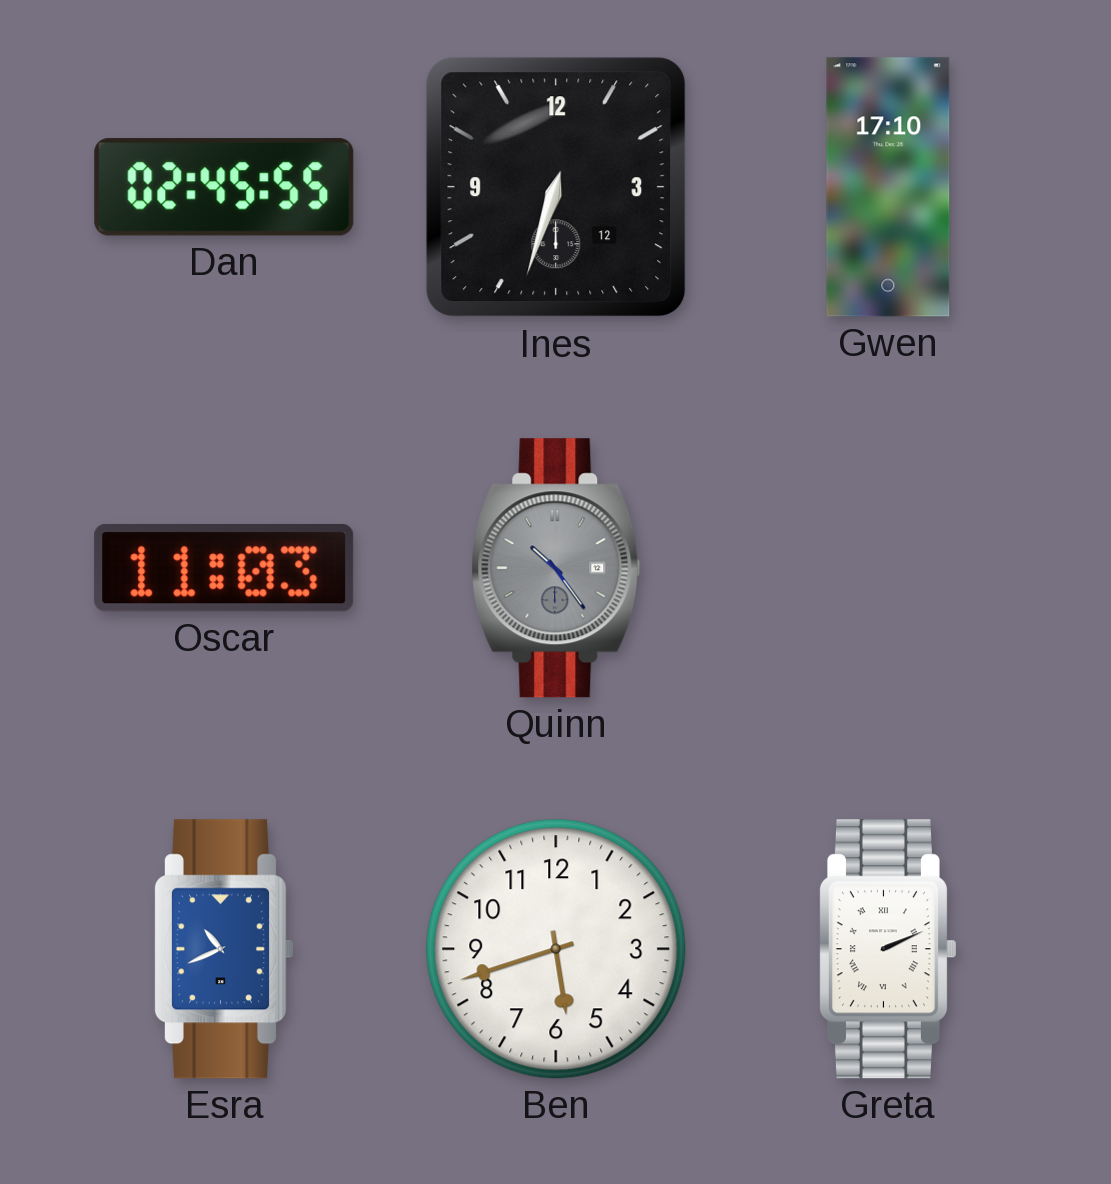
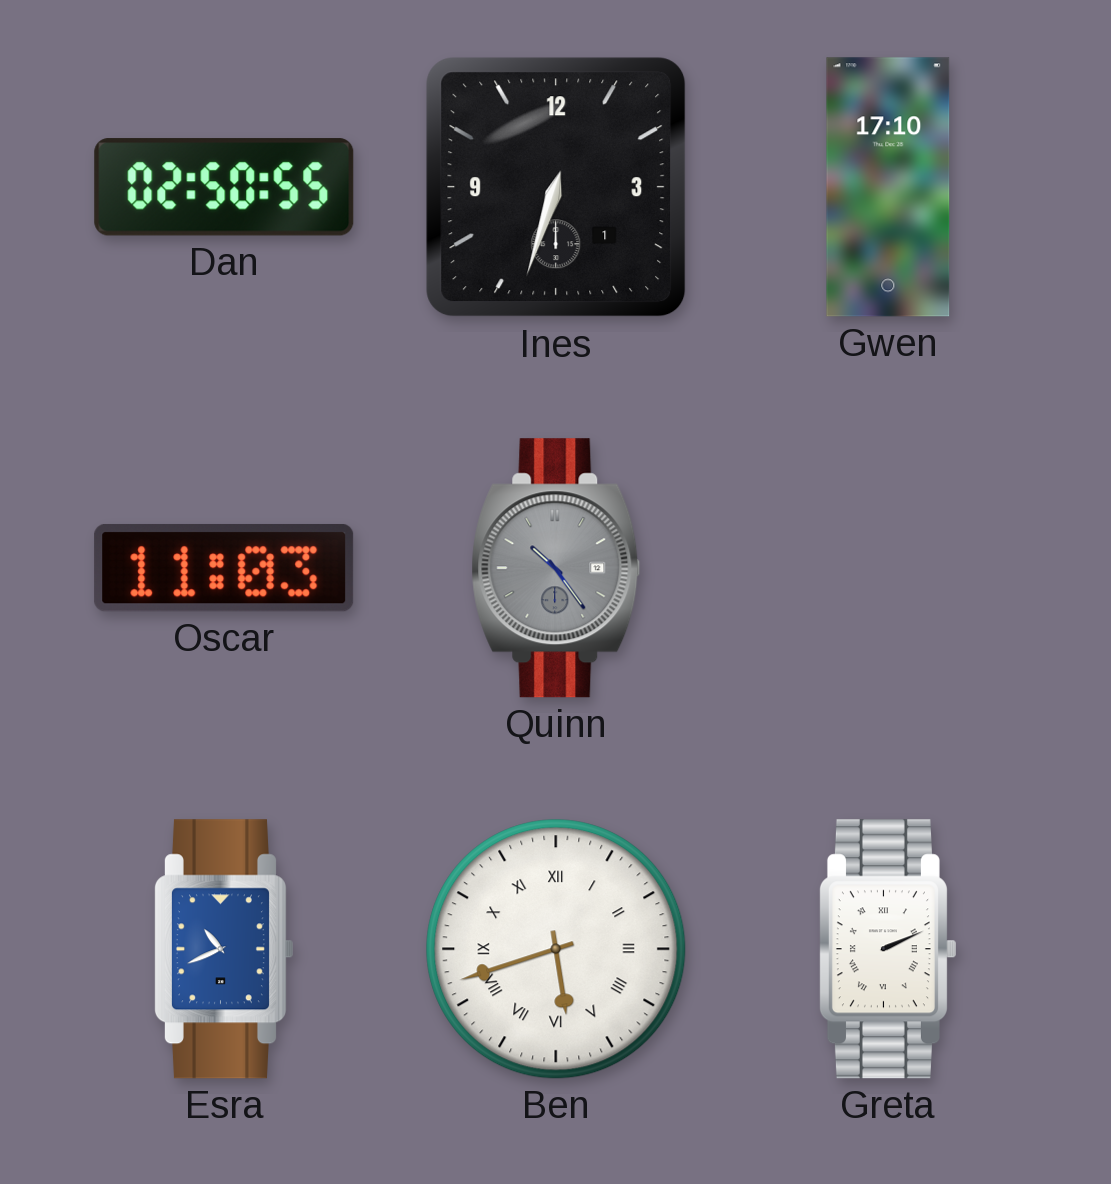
Dan: 02:45 -> 02:50 (224, 187)
Ines date: 12 -> 1 (556, 187)
Ben numerals: Arabic -> Roman (556, 949)
